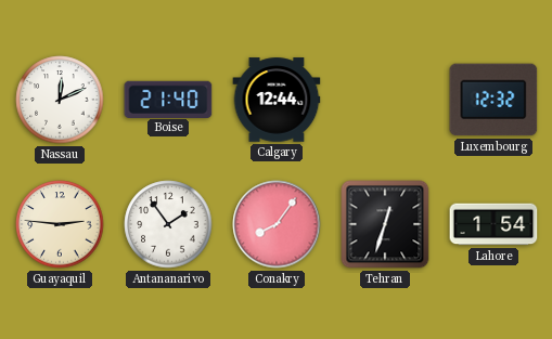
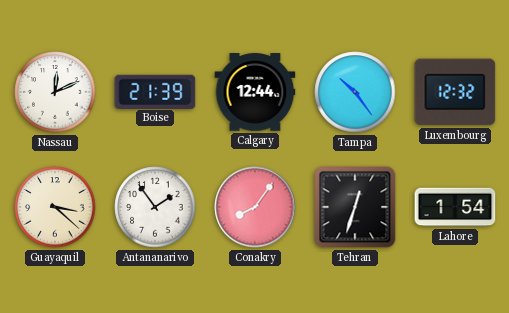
Boise: 21:40 -> 21:39 (155, 91)
Tampa: none -> 10:24 (355, 92)
Guayaquil: 2:46 -> 3:22 (55, 207)
